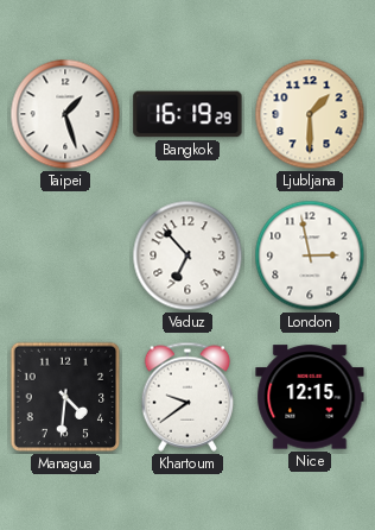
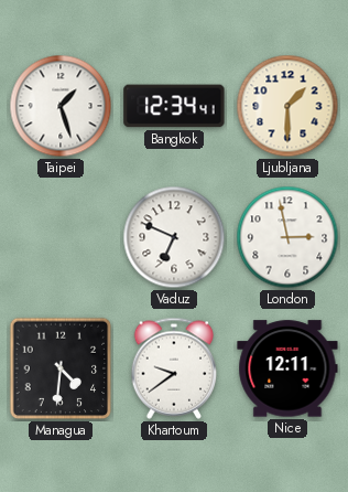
Bangkok: 16:19 -> 12:34 (174, 106)
Vaduz: 6:53 -> 6:49 (174, 237)
Nice: 12:15 -> 12:11 (287, 368)
